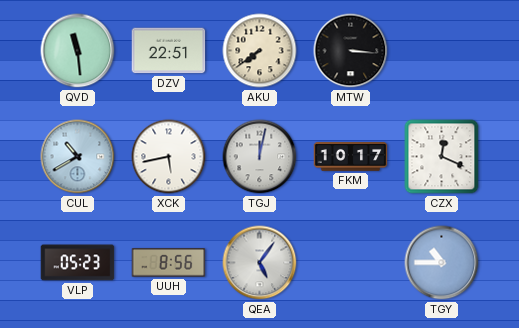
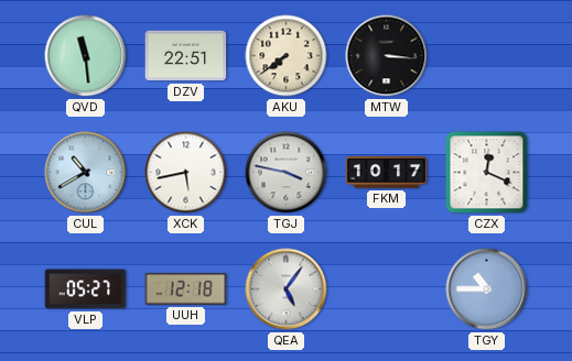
TGJ: 12:02 -> 3:47 (287, 173)
VLP: 05:23 -> 05:27 (86, 289)
UUH: 8:56 -> 12:18 (186, 289)
